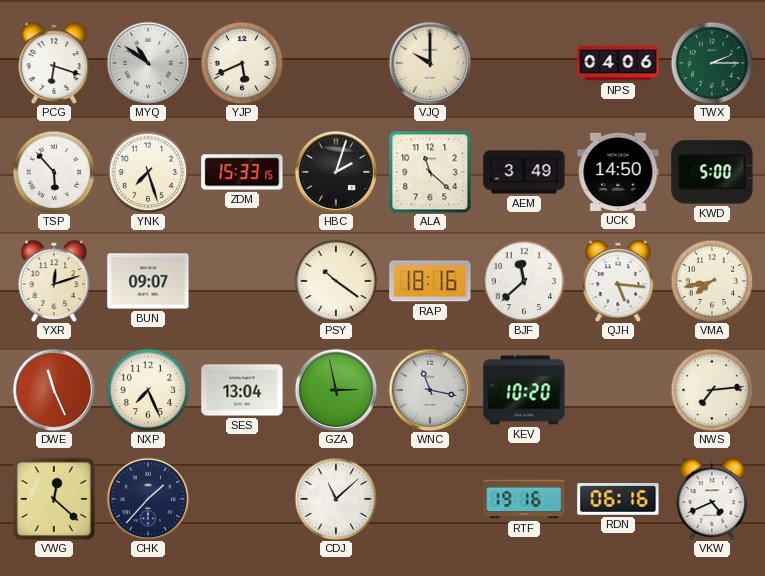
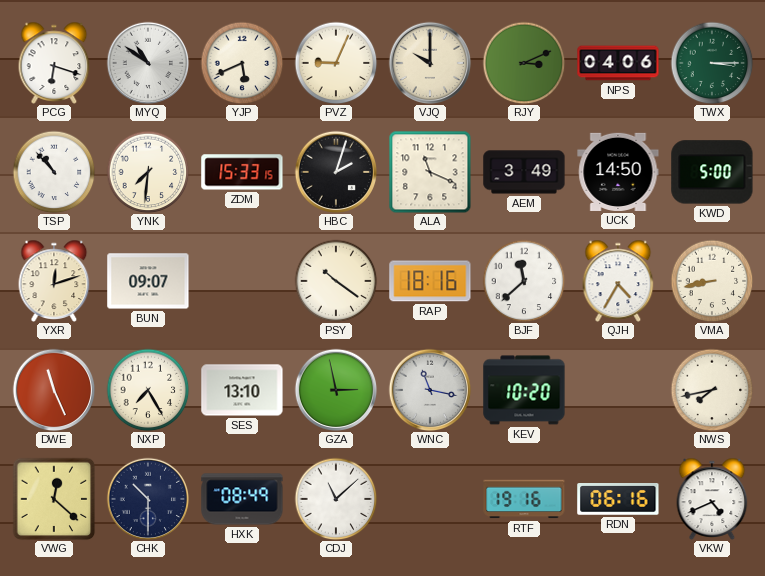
PVZ: none -> 9:04 (336, 63)
RJY: none -> 3:11 (524, 63)
TWX: 2:15 -> 3:15 (712, 63)
TSP: 5:53 -> 10:53 (54, 172)
YNK: 7:27 -> 7:31 (148, 172)
ALA: 11:22 -> 11:19 (430, 172)
QJH: 5:16 -> 4:35 (618, 281)
VMA: 7:43 -> 8:43 (712, 281)
NXP: 7:26 -> 7:25 (148, 390)
SES: 13:04 -> 13:10 (242, 390)
NWS: 7:14 -> 7:43 (712, 390)
CHK: 1:37 -> 10:30 (148, 499)
HXK: none -> 08:49 (242, 499)
